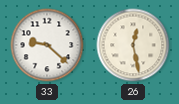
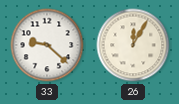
26: 12:28 -> 12:05 (133, 45)
